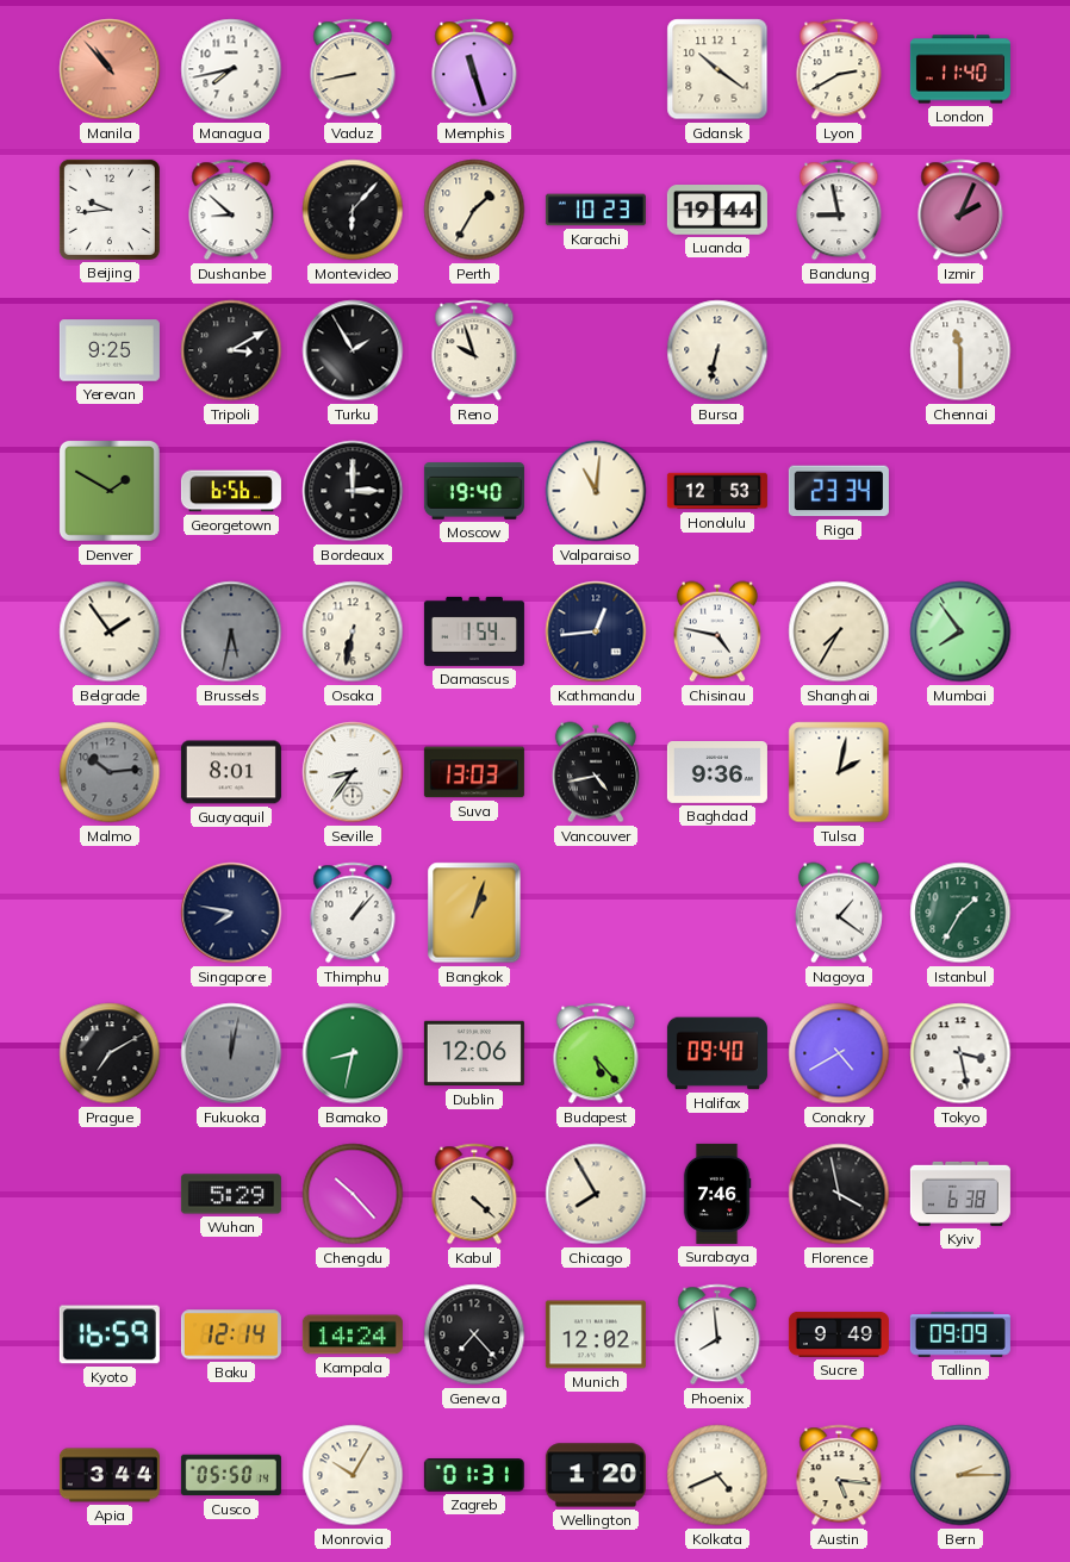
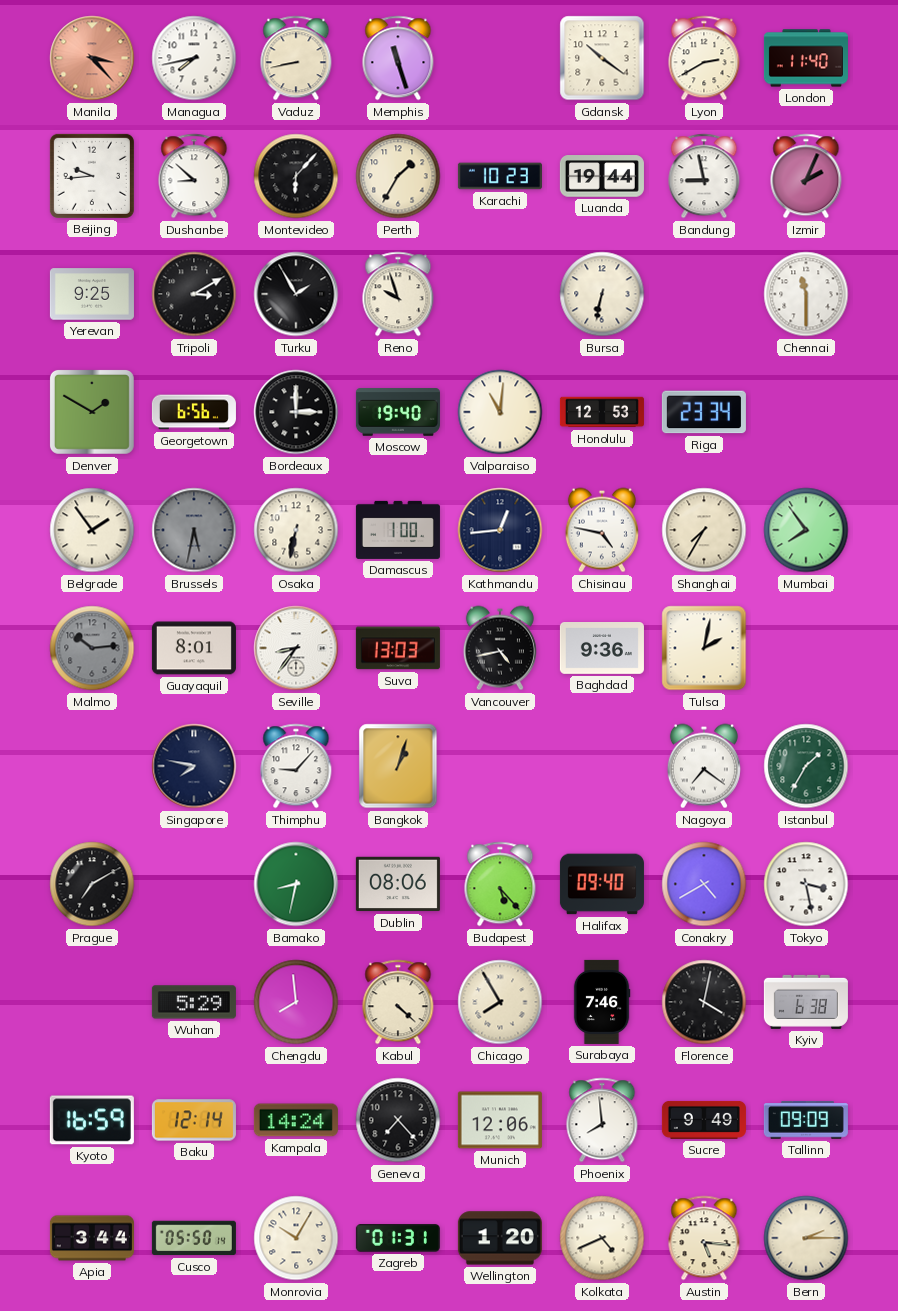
Manila: 10:53 -> 3:23 (92, 58)
Damascus: 1:54 -> 1:00 (398, 530)
Thimphu: 1:07 -> 9:07 (296, 766)
Nagoya: 1:21 -> 7:21 (704, 766)
Fukuoka: 12:02 -> none (231, 1053)
Dublin: 12:06 -> 08:06 (398, 884)
Chengdu: 10:23 -> 7:59 (296, 1002)
Florence: 3:58 -> 4:02 (704, 1002)
Munich: 12:02 -> 12:06 (500, 1120)
